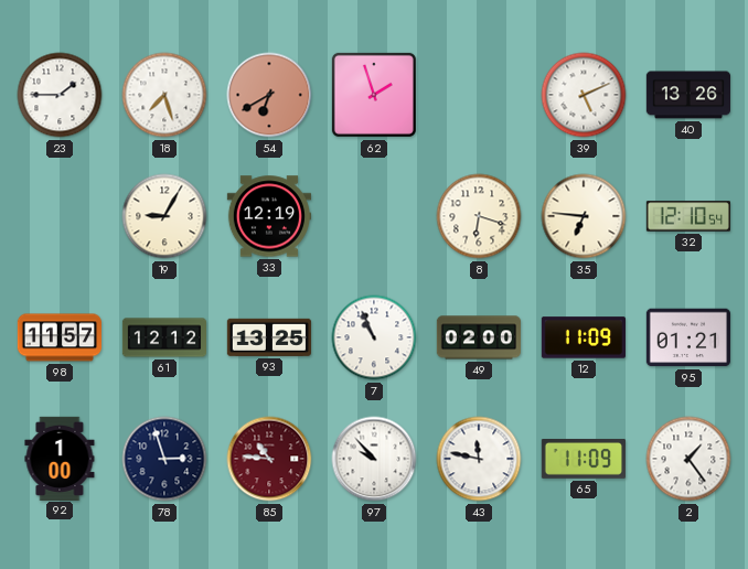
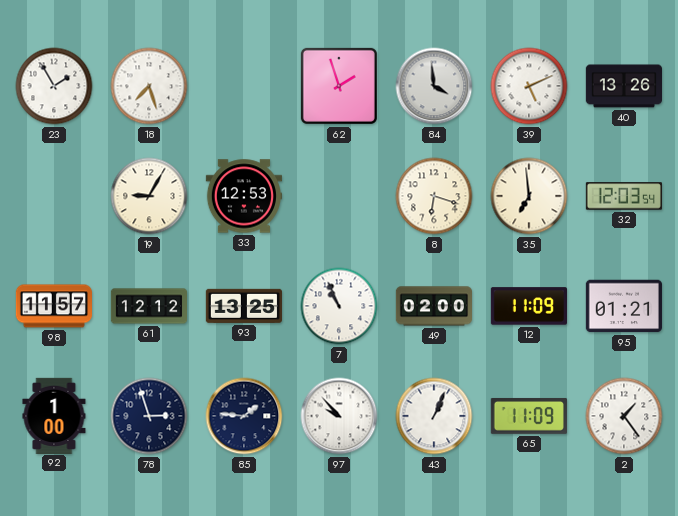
23: 1:45 -> 1:55 (54, 86)
54: 6:40 -> none (269, 95)
84: none -> 3:59 (434, 86)
33: 12:19 -> 12:53 (243, 196)
35: 6:46 -> 6:59 (529, 196)
32: 12:10 -> 12:03 (623, 196)
85: 10:46 -> 1:46 (244, 416)
85 dial: burgundy -> navy (244, 416)
43: 11:47 -> 1:04 (434, 416)
